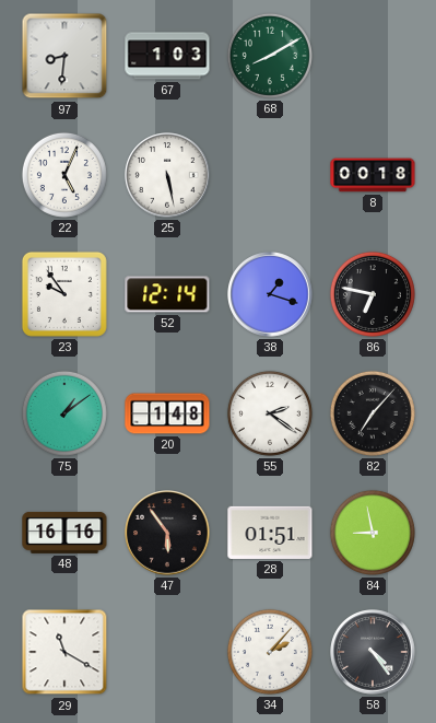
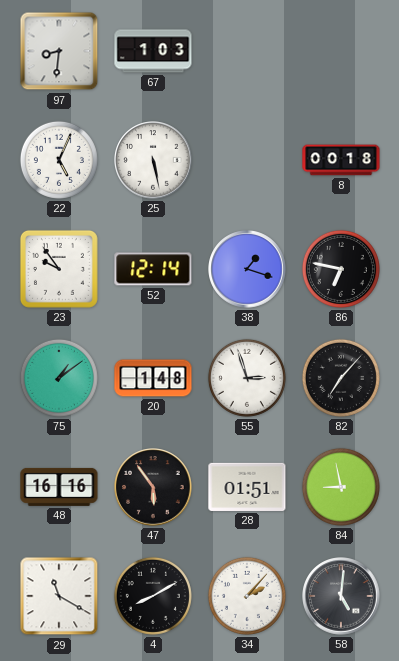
68: 8:10 -> none (270, 56)
55: 2:21 -> 2:57 (247, 378)
4: none -> 8:10 (153, 596)
58: 4:24 -> 5:01 (341, 596)
